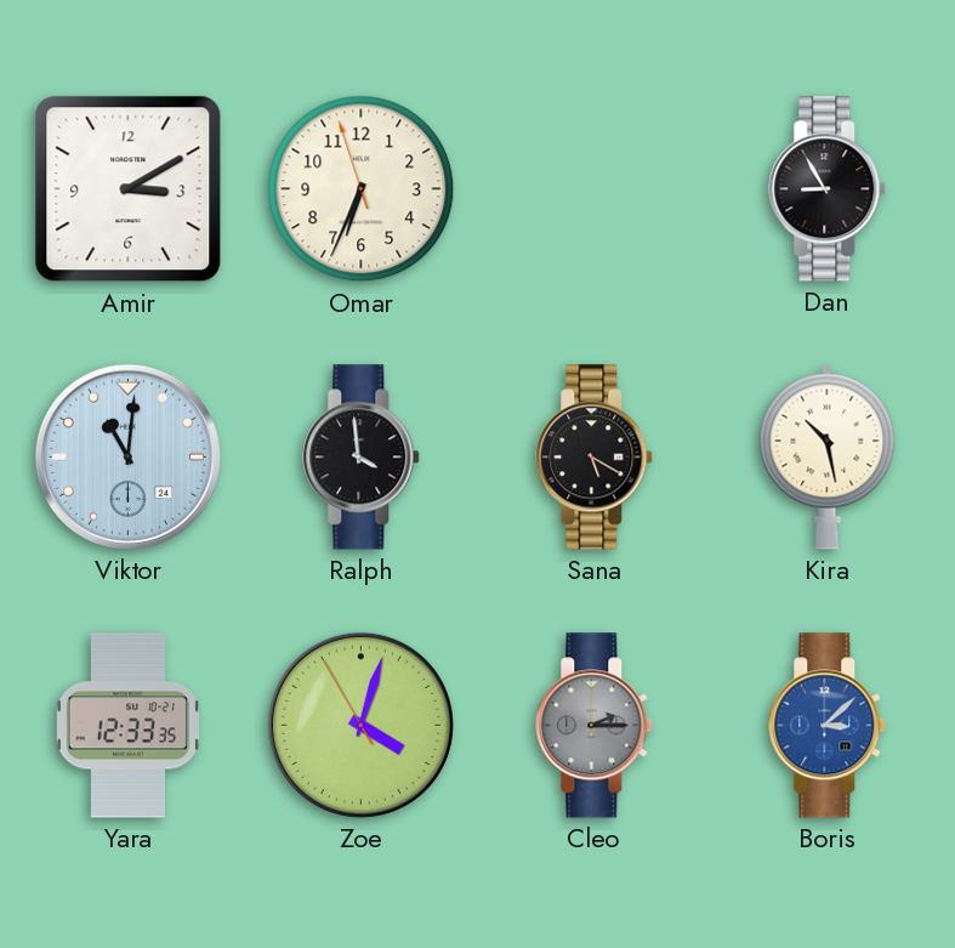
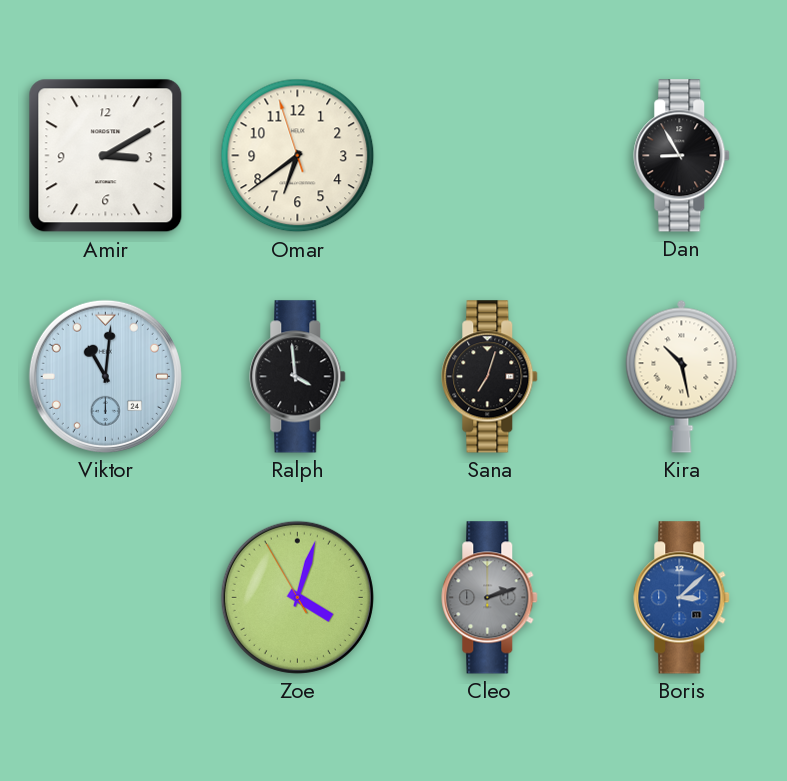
Omar: 6:33 -> 6:38 (298, 156)
Sana: 5:20 -> 7:03 (490, 377)
Yara: 12:33 -> none (127, 726)
Cleo: 2:15 -> 2:12 (490, 598)
